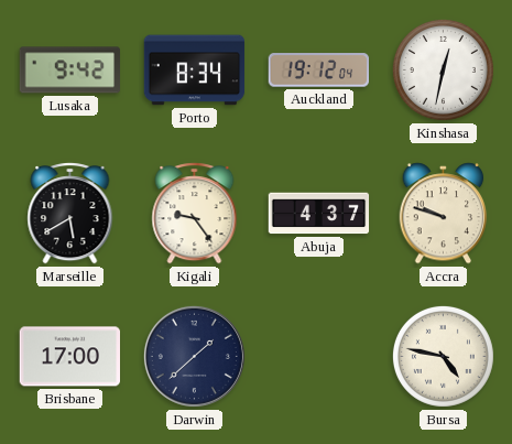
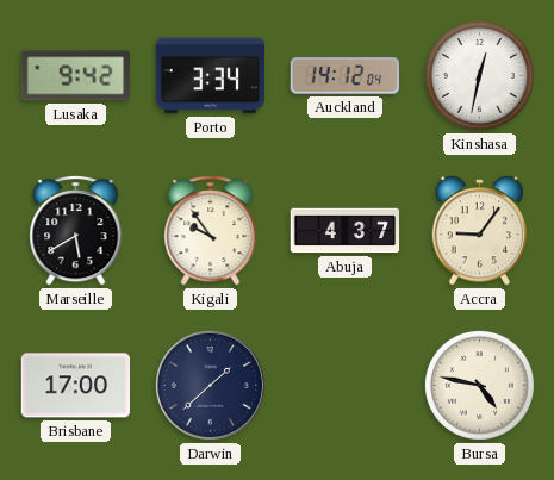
Porto: 8:34 -> 3:34 (211, 76)
Auckland: 19:12 -> 14:12 (344, 76)
Kigali: 9:24 -> 9:54 (211, 231)
Accra: 9:48 -> 9:06 (480, 231)
